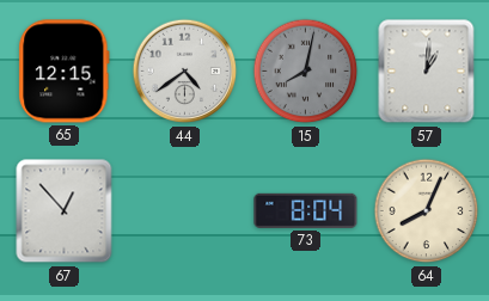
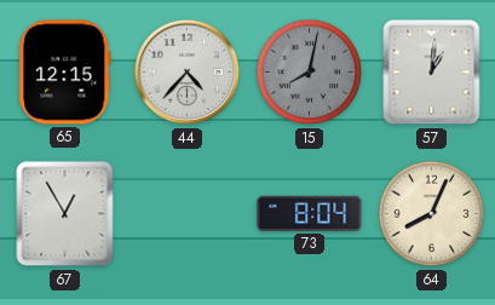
44: 4:39 -> 4:37 (188, 73)
67: 12:53 -> 12:55 (65, 214)
